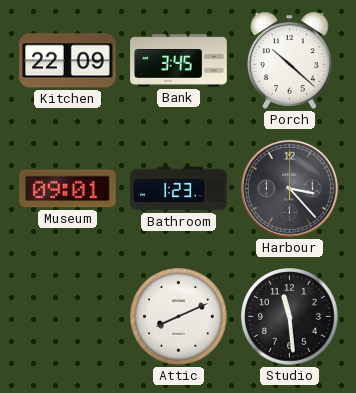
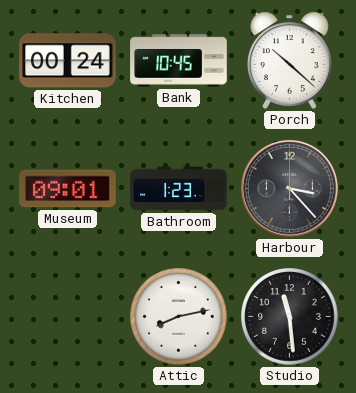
Kitchen: 22:09 -> 00:24 (68, 61)
Bank: 3:45 -> 10:45 (179, 61)
Attic: 8:11 -> 8:13 (179, 317)
